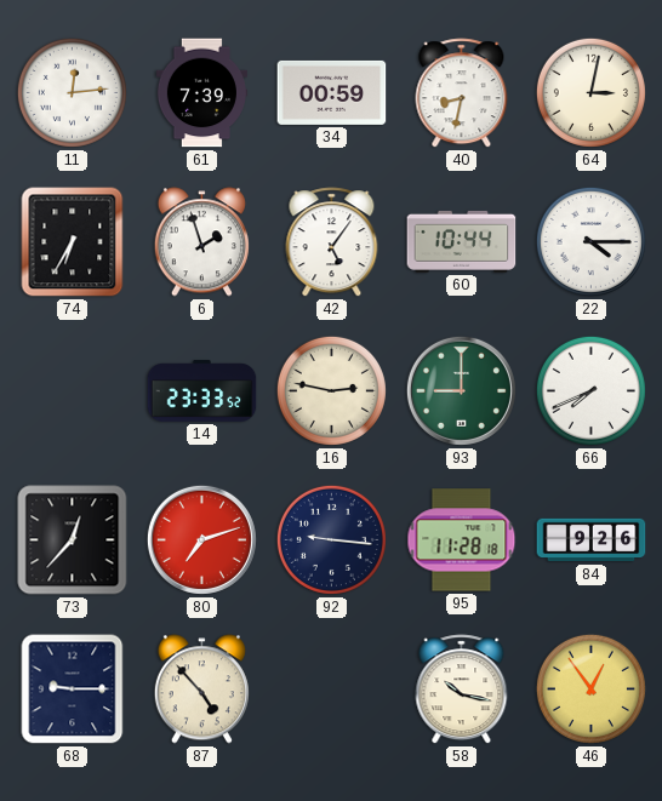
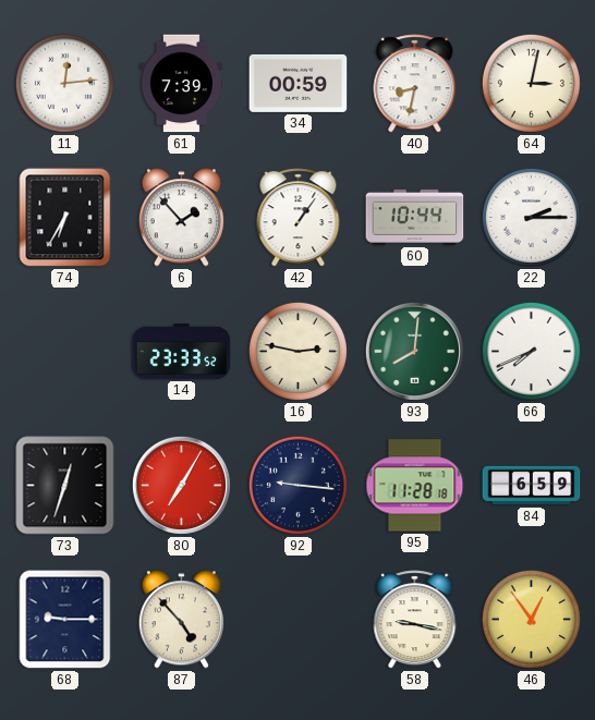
6: 1:57 -> 1:53 (181, 218)
42: 5:06 -> 1:06 (299, 218)
22: 4:15 -> 2:15 (531, 217)
93: 9:00 -> 8:01 (414, 351)
73: 12:37 -> 12:33 (65, 486)
80: 7:12 -> 7:05 (181, 485)
84: 9:26 -> 6:59 (532, 486)
58: 10:17 -> 9:17 (415, 620)
